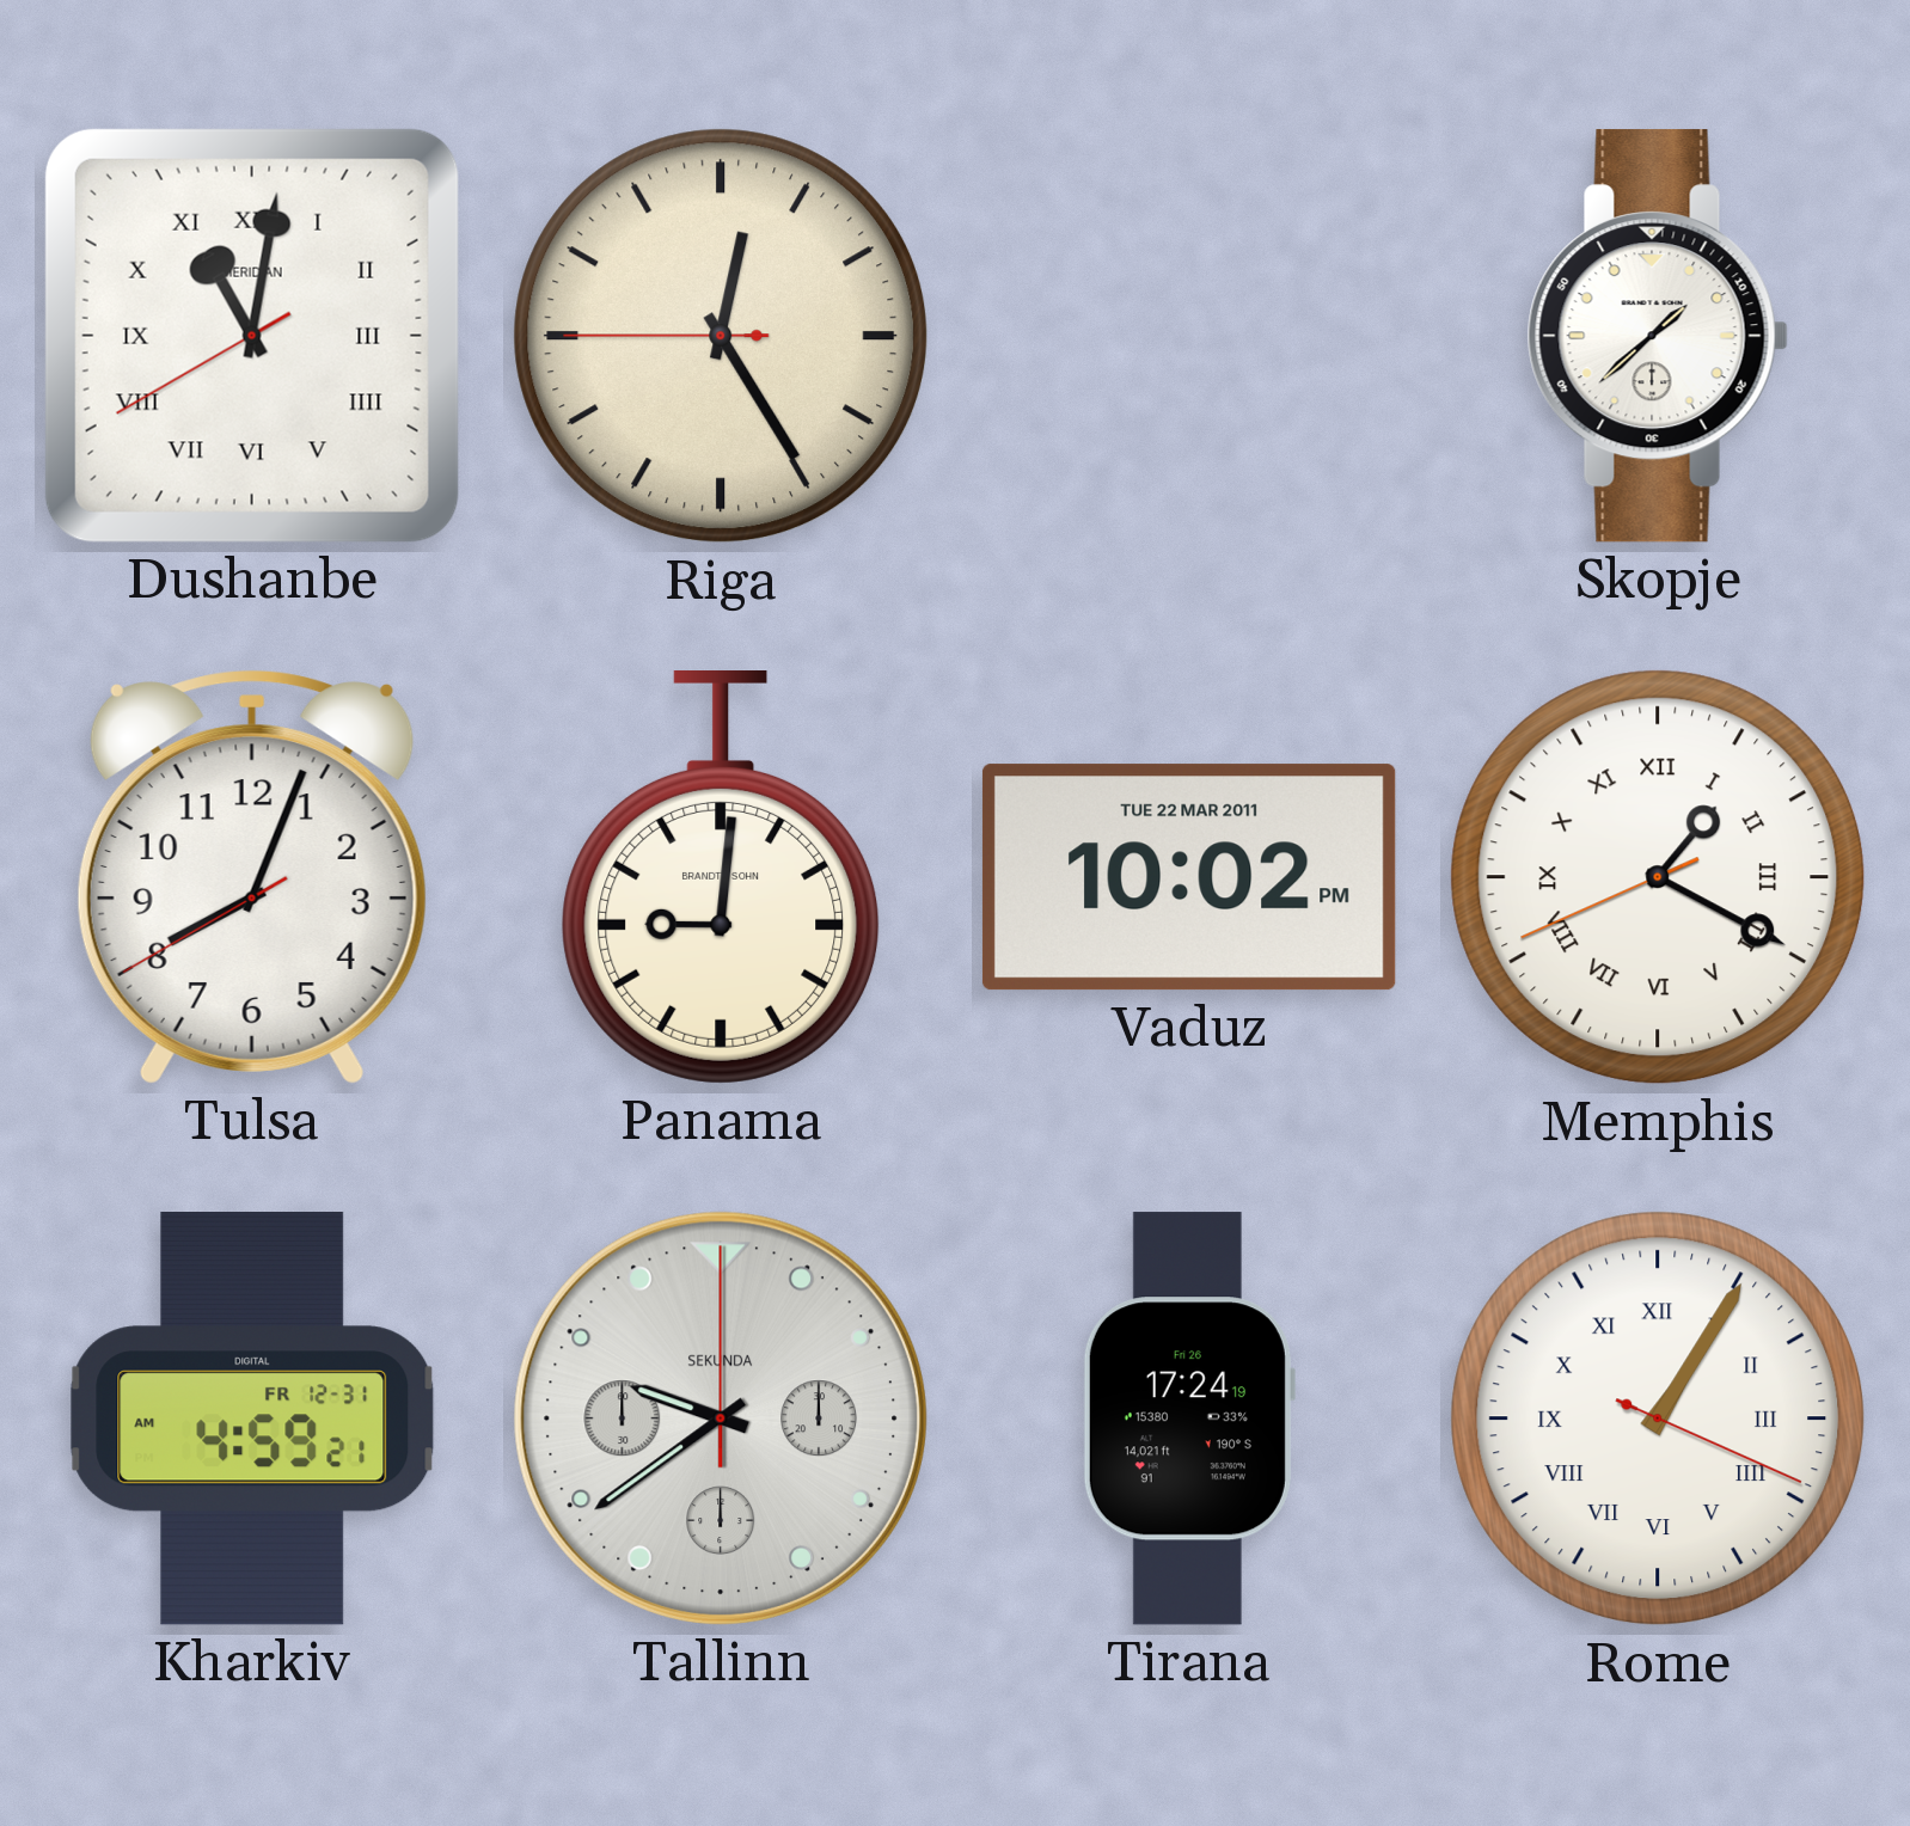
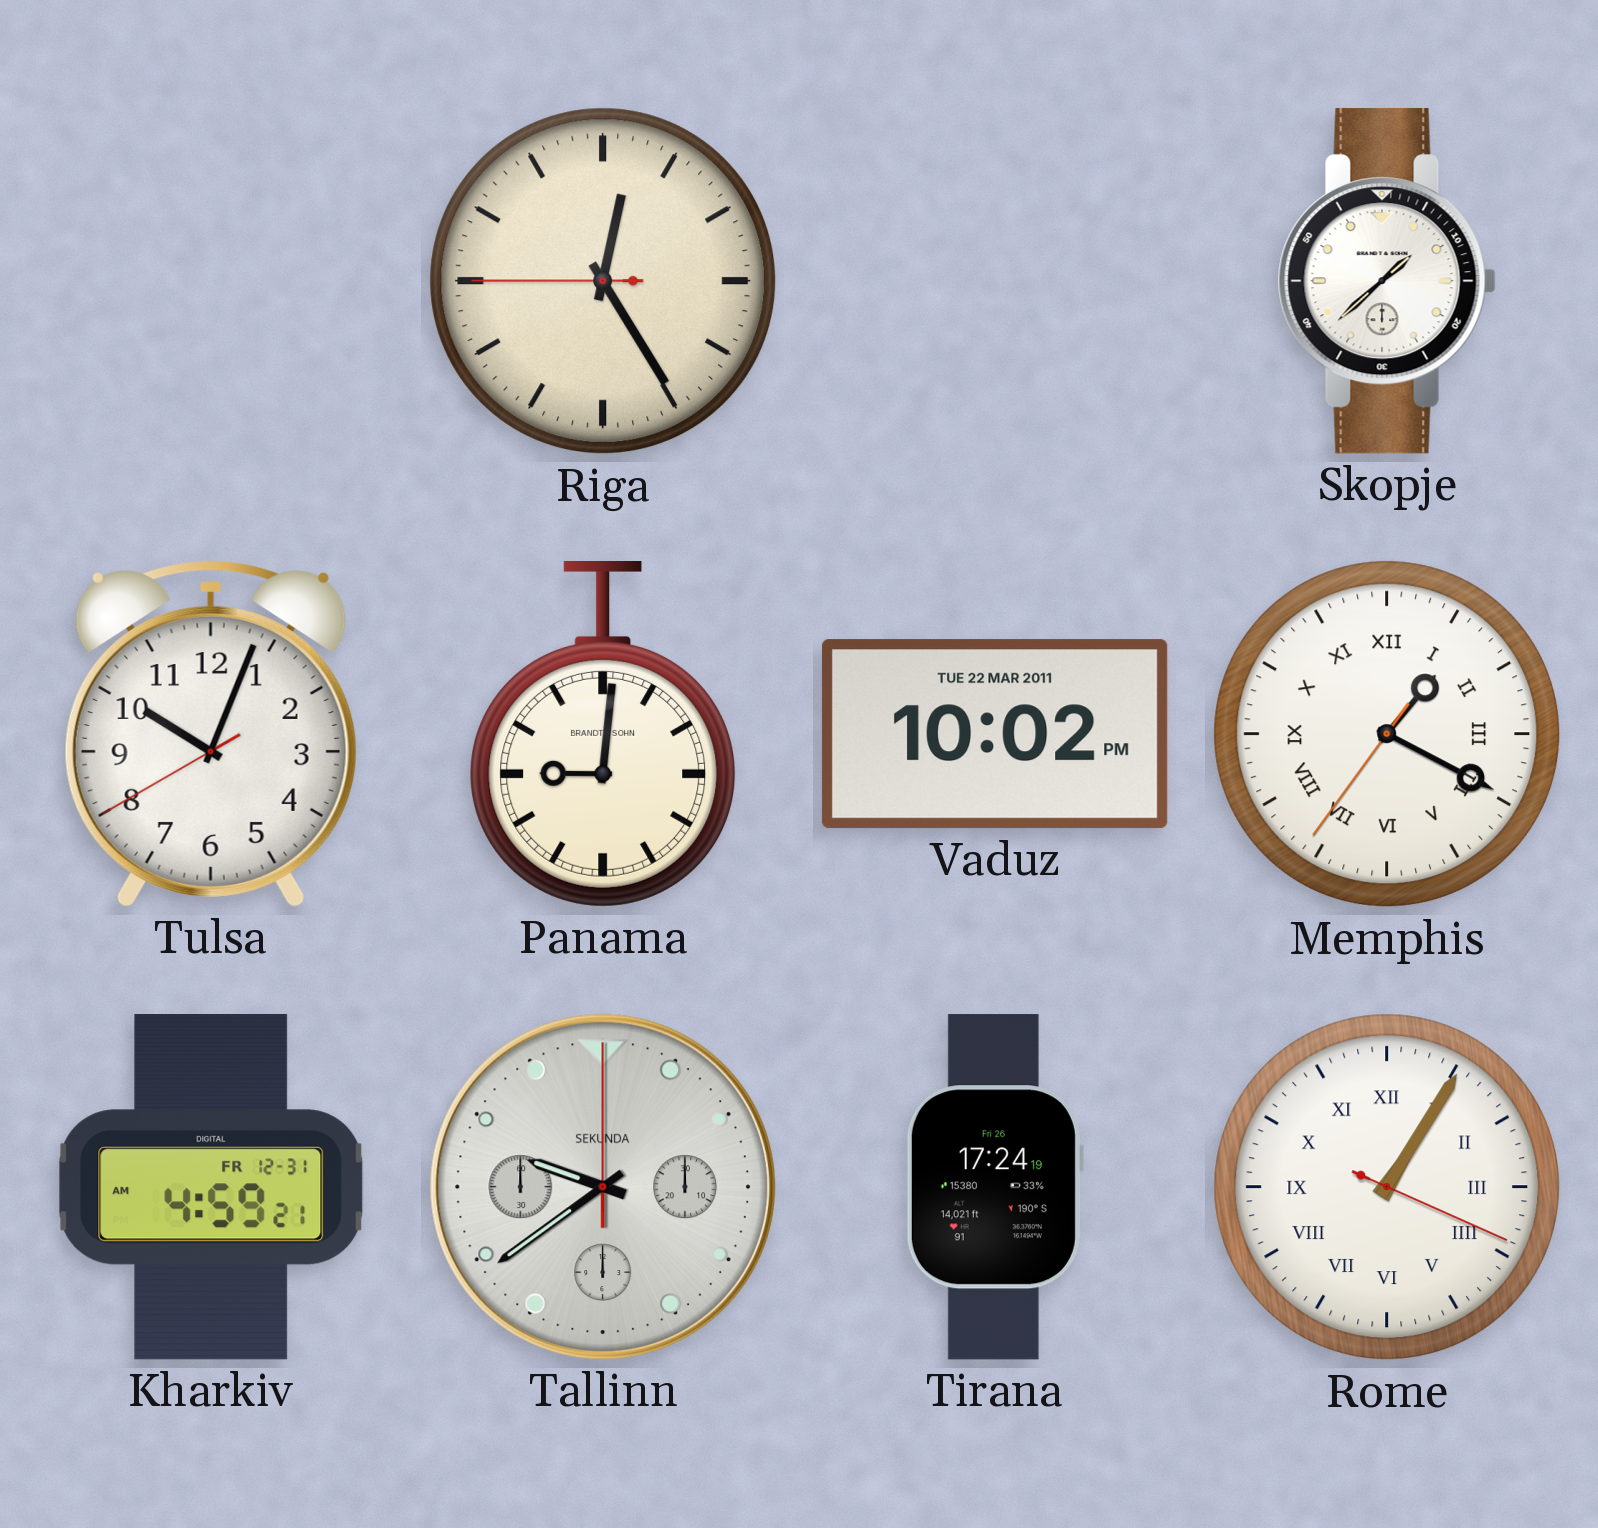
Dushanbe: 11:01 -> none (252, 336)
Tulsa: 8:03 -> 10:03 (211, 734)
Memphis: 1:19:41 -> 1:19:36 (1387, 734)
